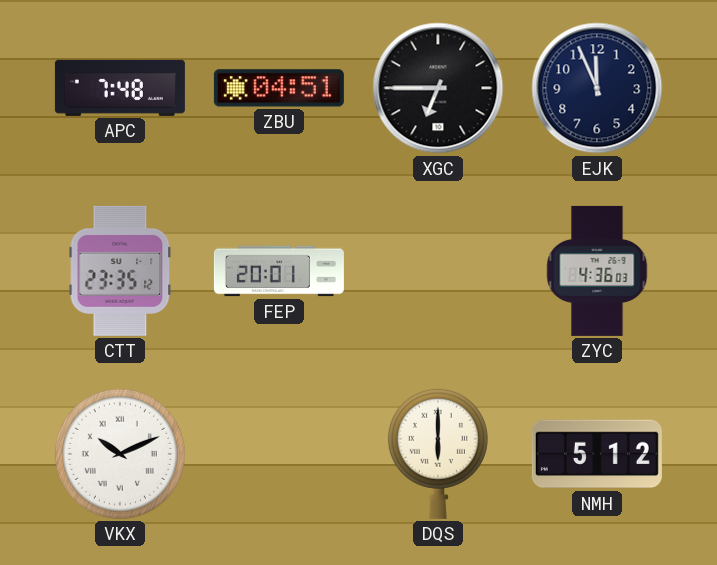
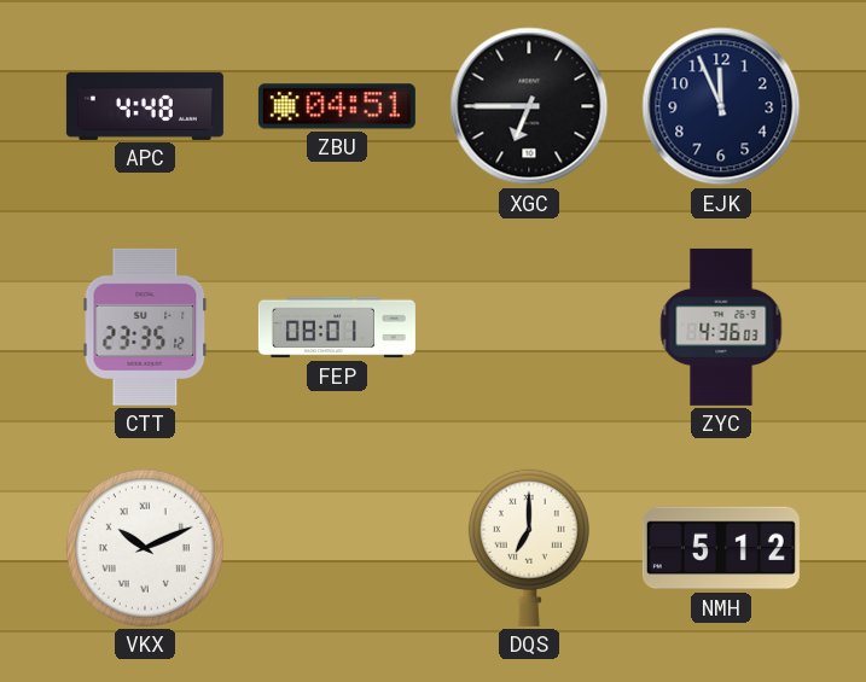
APC: 7:48 -> 4:48 (145, 106)
FEP: 20:01 -> 08:01 (337, 327)
DQS: 6:00 -> 7:00 (529, 548)
